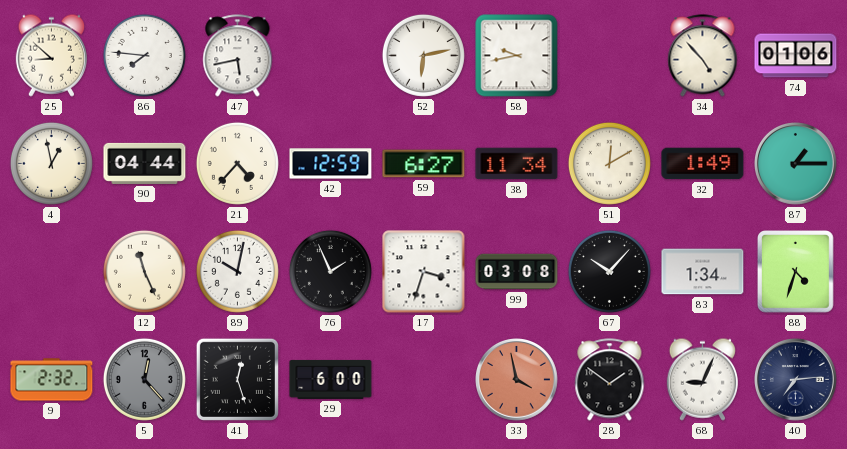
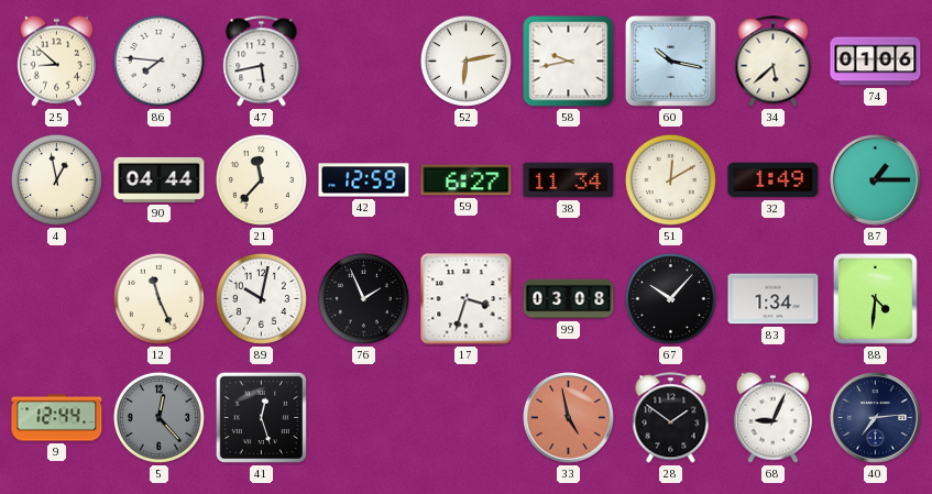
60: none -> 10:17 (670, 61)
34: 4:53 -> 5:38 (774, 62)
21: 4:37 -> 11:37 (261, 179)
88: 4:33 -> 4:31 (876, 299)
9: 2:32 -> 12:44 (57, 418)
29: 6:00 -> none (331, 379)
33: 3:58 -> 4:58 (569, 418)
